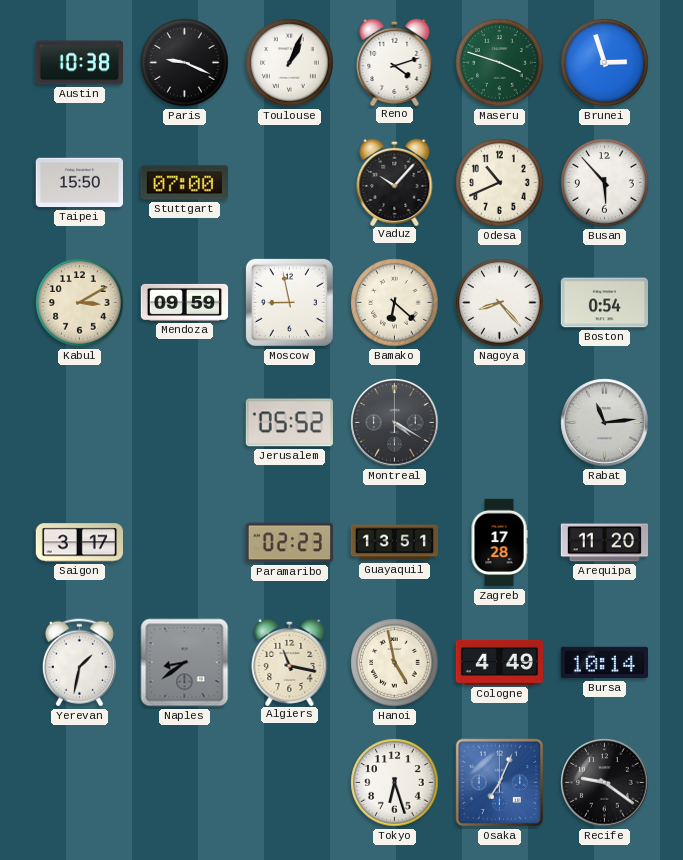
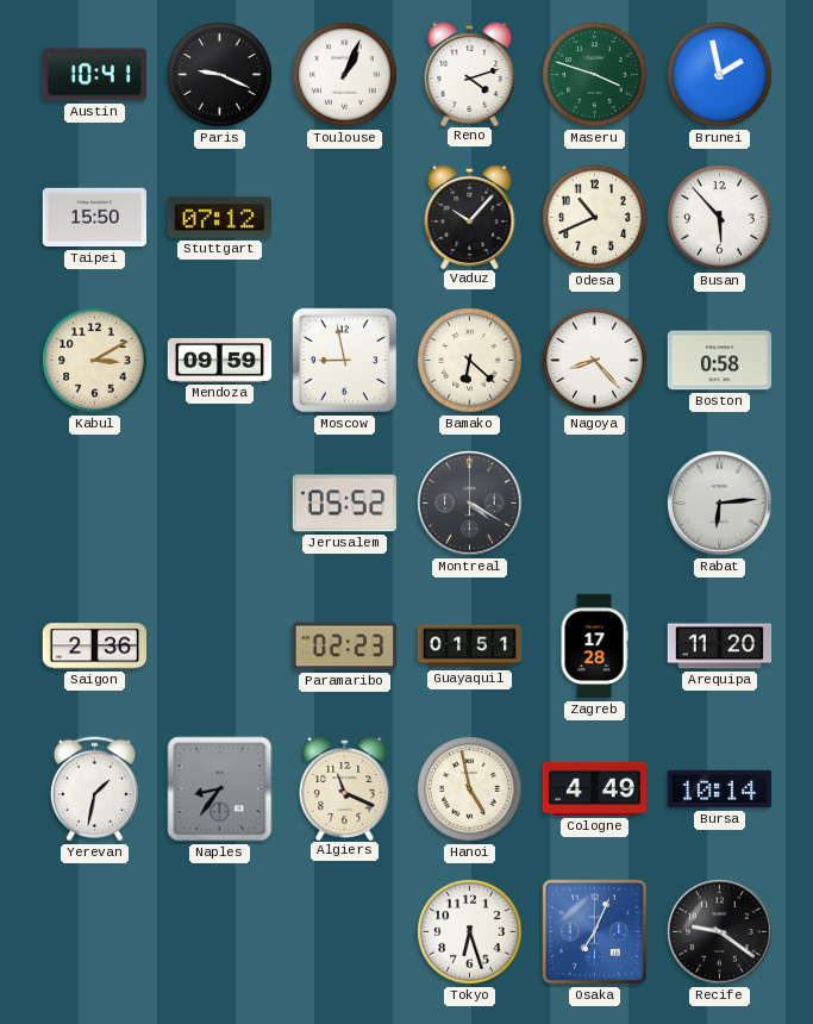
Austin: 10:38 -> 10:41 (94, 75)
Brunei: 2:57 -> 1:58 (720, 75)
Stuttgart: 07:00 -> 07:12 (219, 218)
Boston: 0:54 -> 0:58 (719, 361)
Rabat: 11:14 -> 6:14 (720, 504)
Saigon: 3:17 -> 2:36 (94, 647)
Guayaquil: 13:51 -> 01:51 (470, 647)
Naples: 8:39 -> 8:36 (220, 789)
Algiers: 11:17 -> 11:19 (345, 787)
